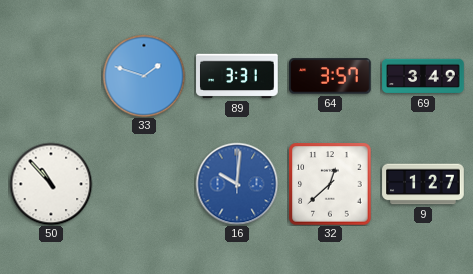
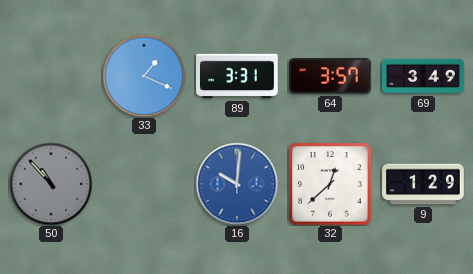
33: 1:48 -> 1:19 (144, 76)
50 dial: white -> grey (51, 184)
9: 1:27 -> 1:29 (423, 184)
